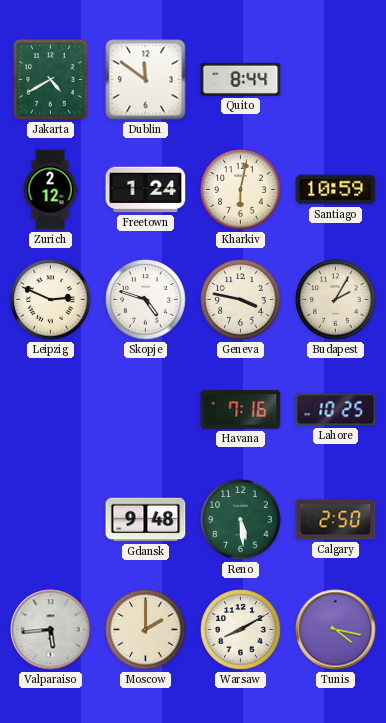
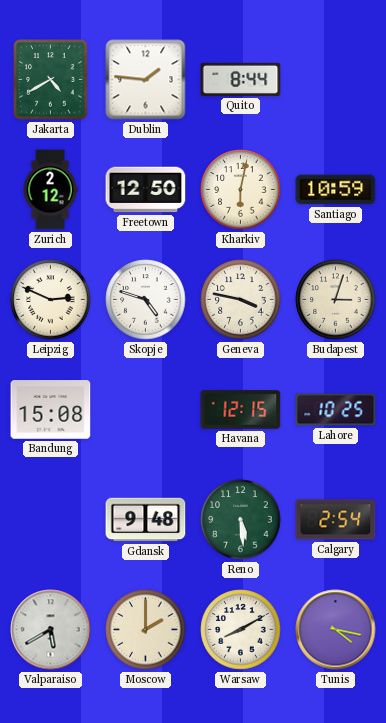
Dublin: 11:51 -> 1:46 (146, 80)
Freetown: 1:24 -> 12:50 (146, 190)
Budapest: 2:05 -> 3:03 (336, 300)
Bandung: none -> 15:08 (51, 410)
Havana: 7:16 -> 12:15 (241, 410)
Calgary: 2:50 -> 2:54 (336, 520)
Valparaiso: 5:44 -> 5:40 (51, 630)
